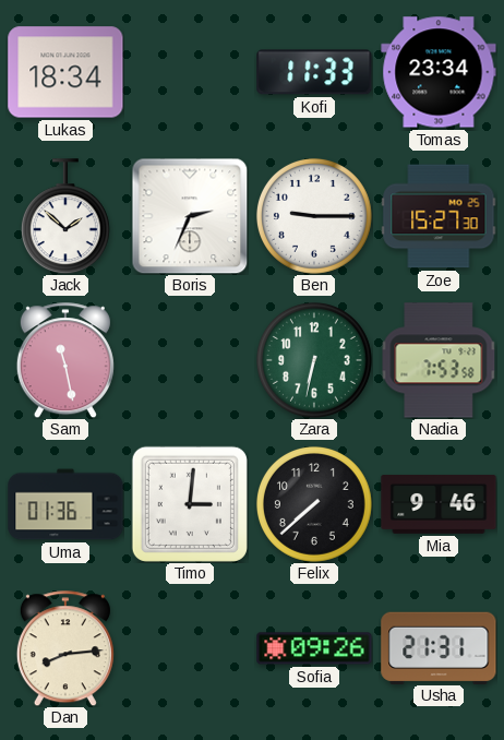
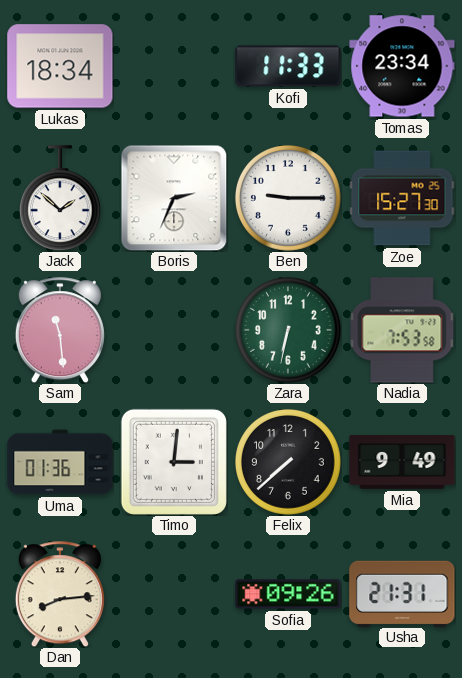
Sam: 11:28 -> 11:29 (60, 330)
Mia: 9:46 -> 9:49 (402, 463)
